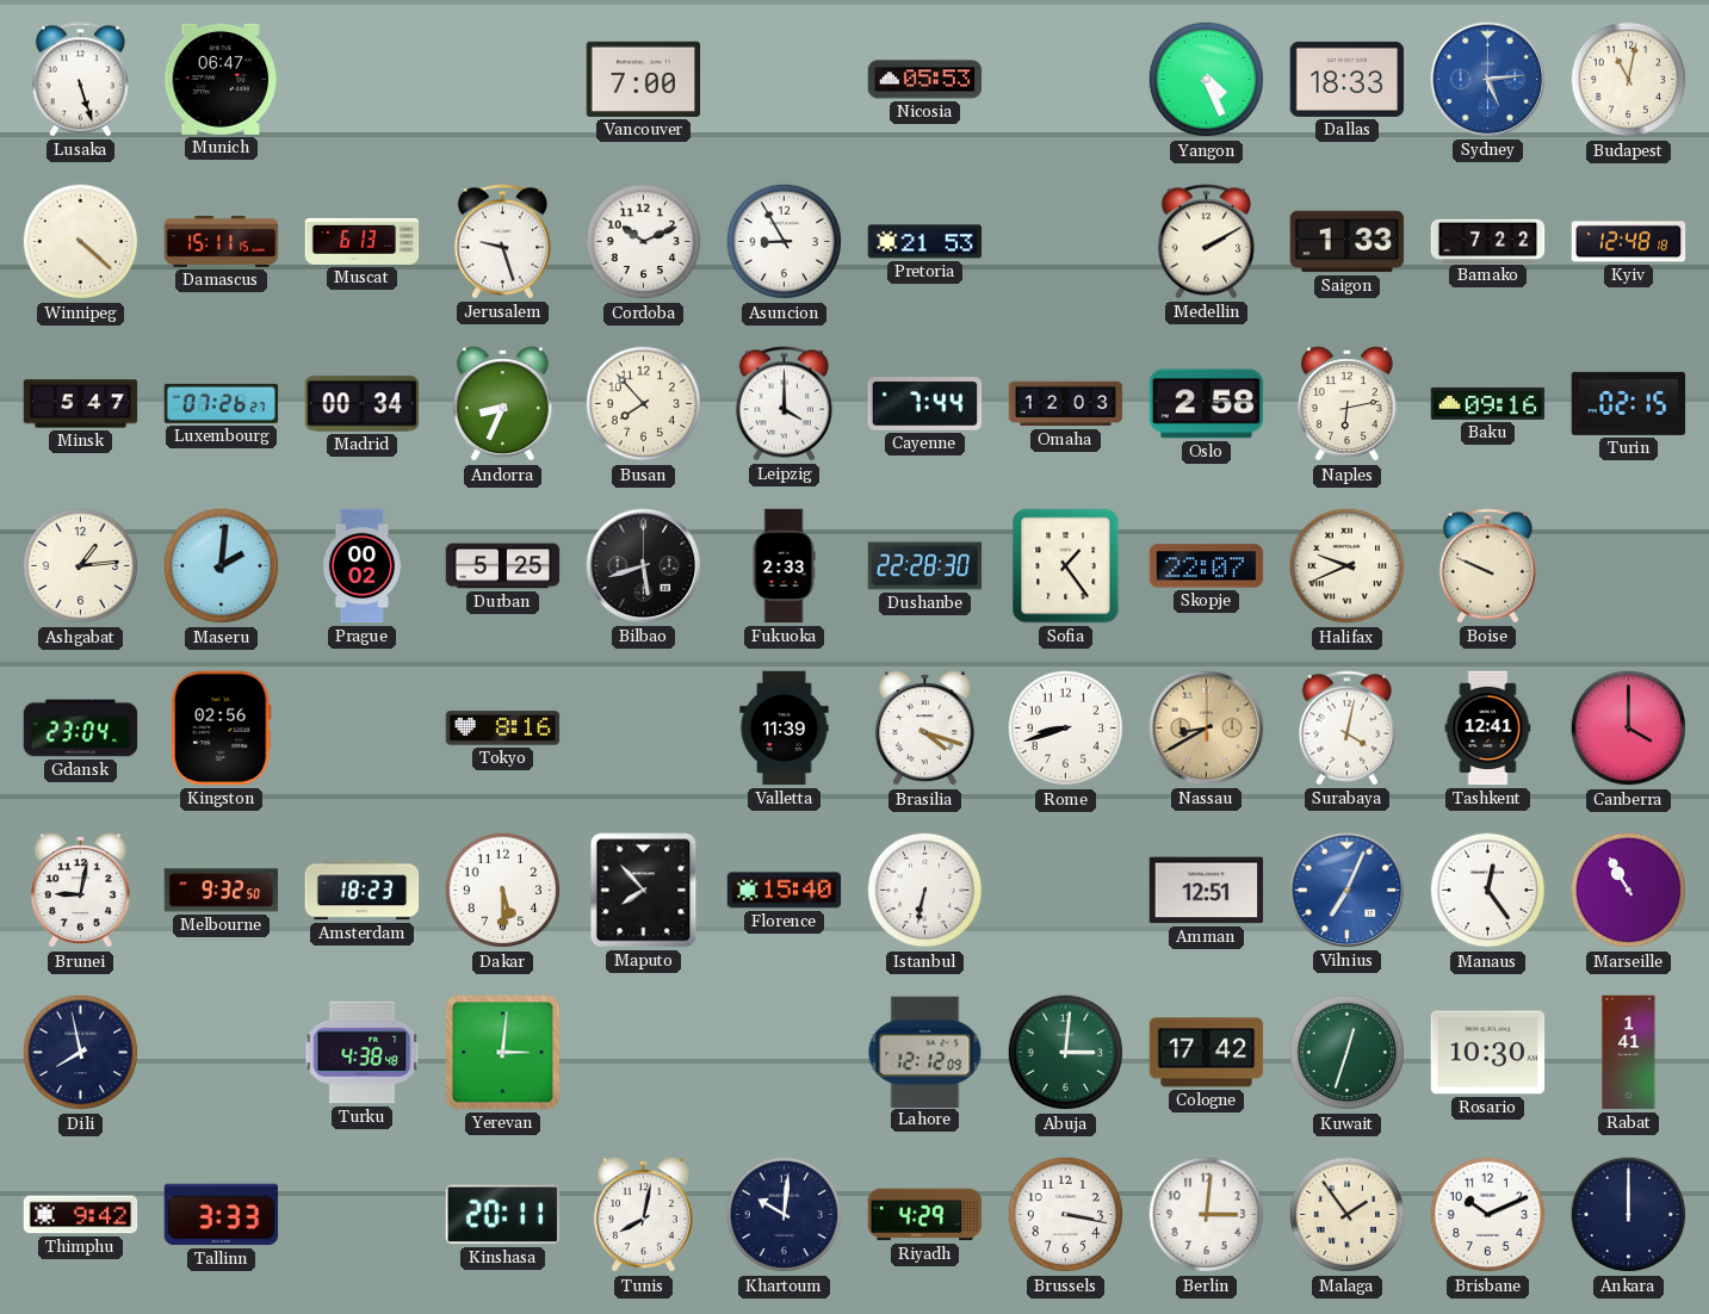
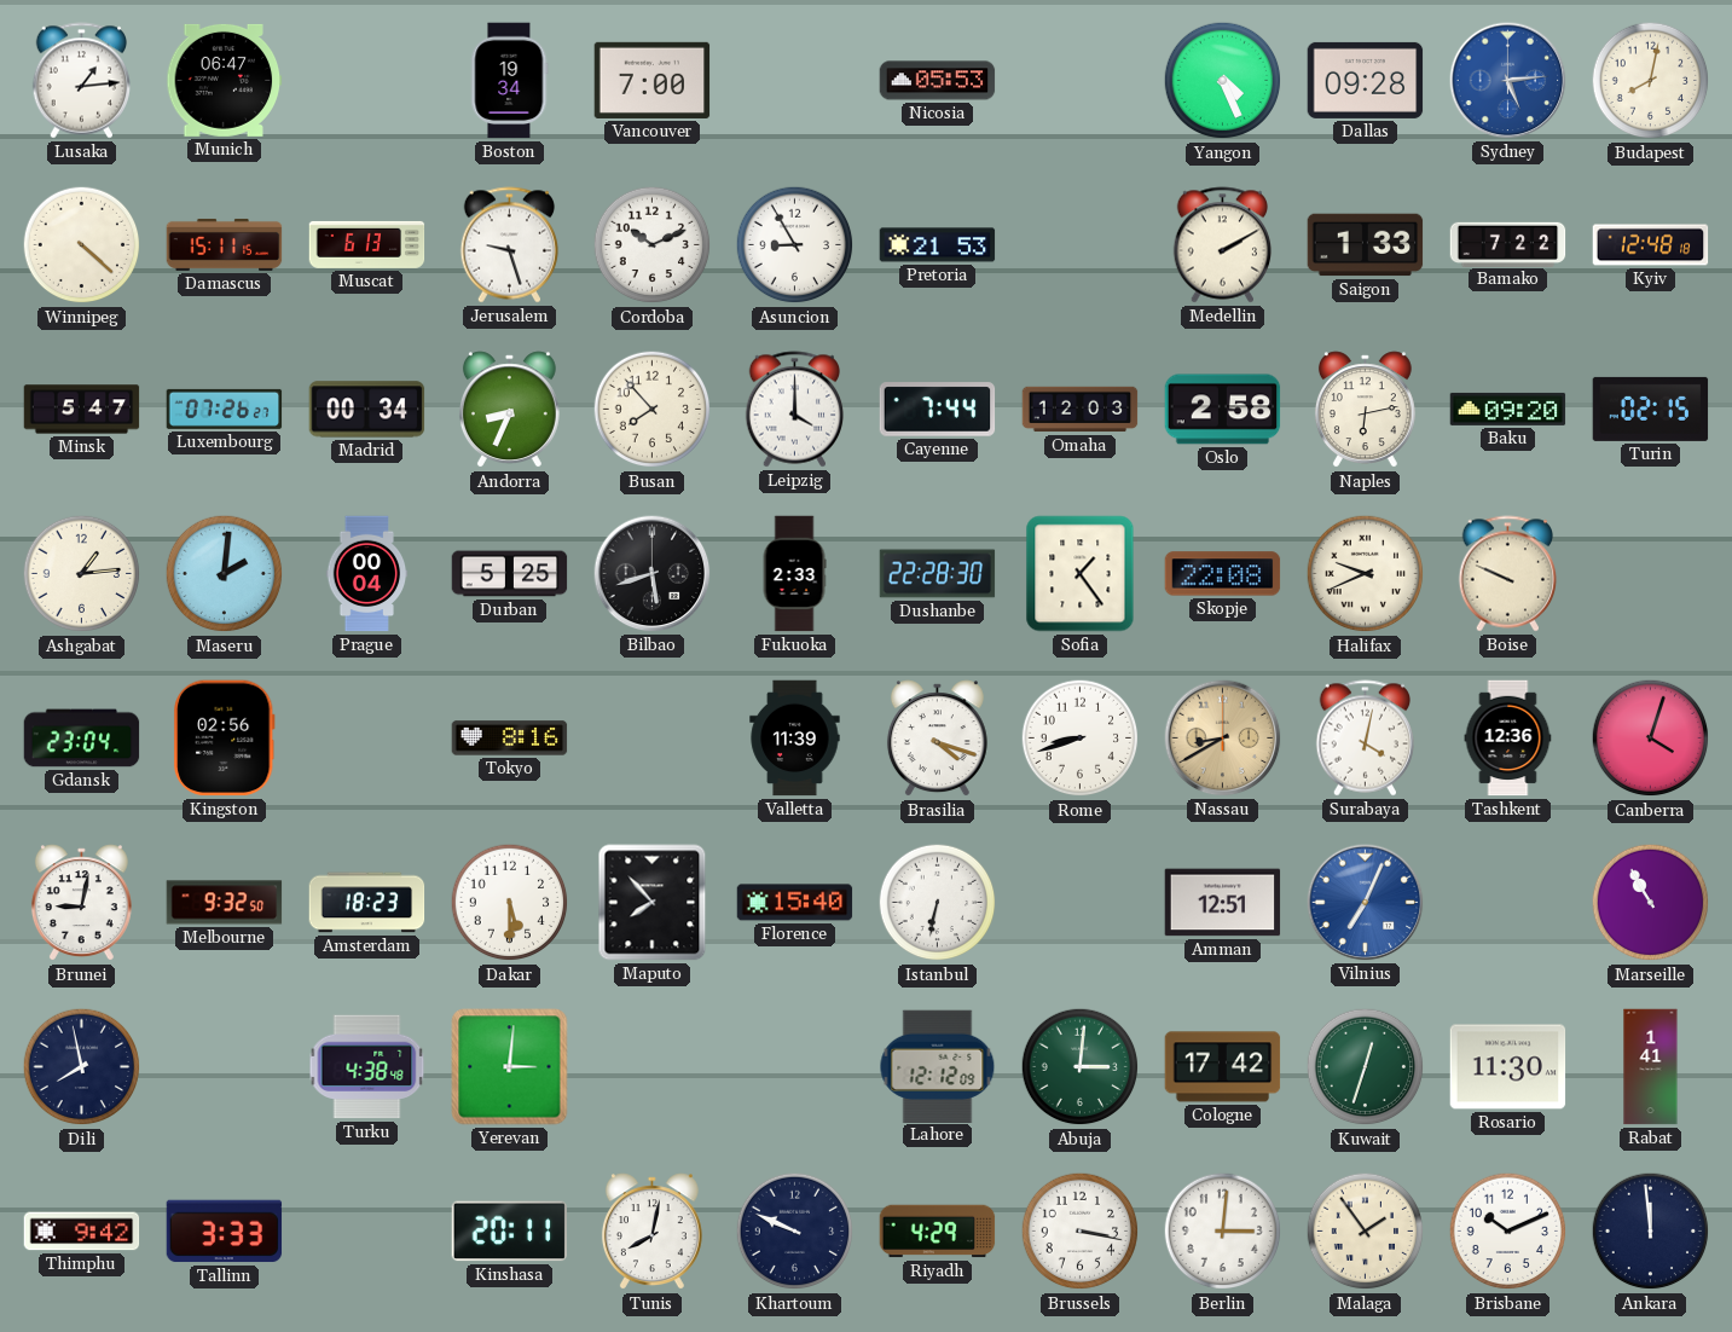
Lusaka: 5:27 -> 1:14 (82, 81)
Boston: none -> 19:34 (510, 81)
Dallas: 18:33 -> 09:28 (1366, 80)
Budapest: 11:02 -> 8:02 (1651, 81)
Baku: 09:16 -> 09:20 (1508, 409)
Prague: 00:02 -> 00:04 (367, 574)
Skopje: 22:07 -> 22:08 (1223, 574)
Tashkent: 12:41 -> 12:36 (1508, 739)
Canberra: 4:00 -> 4:03 (1651, 739)
Manaus: 12:24 -> none (1488, 891)
Rosario: 10:30 -> 11:30 (1508, 1067)
Khartoum: 10:01 -> 9:49 (795, 1232)
Ankara: 12:00 -> 11:59 (1651, 1232)
